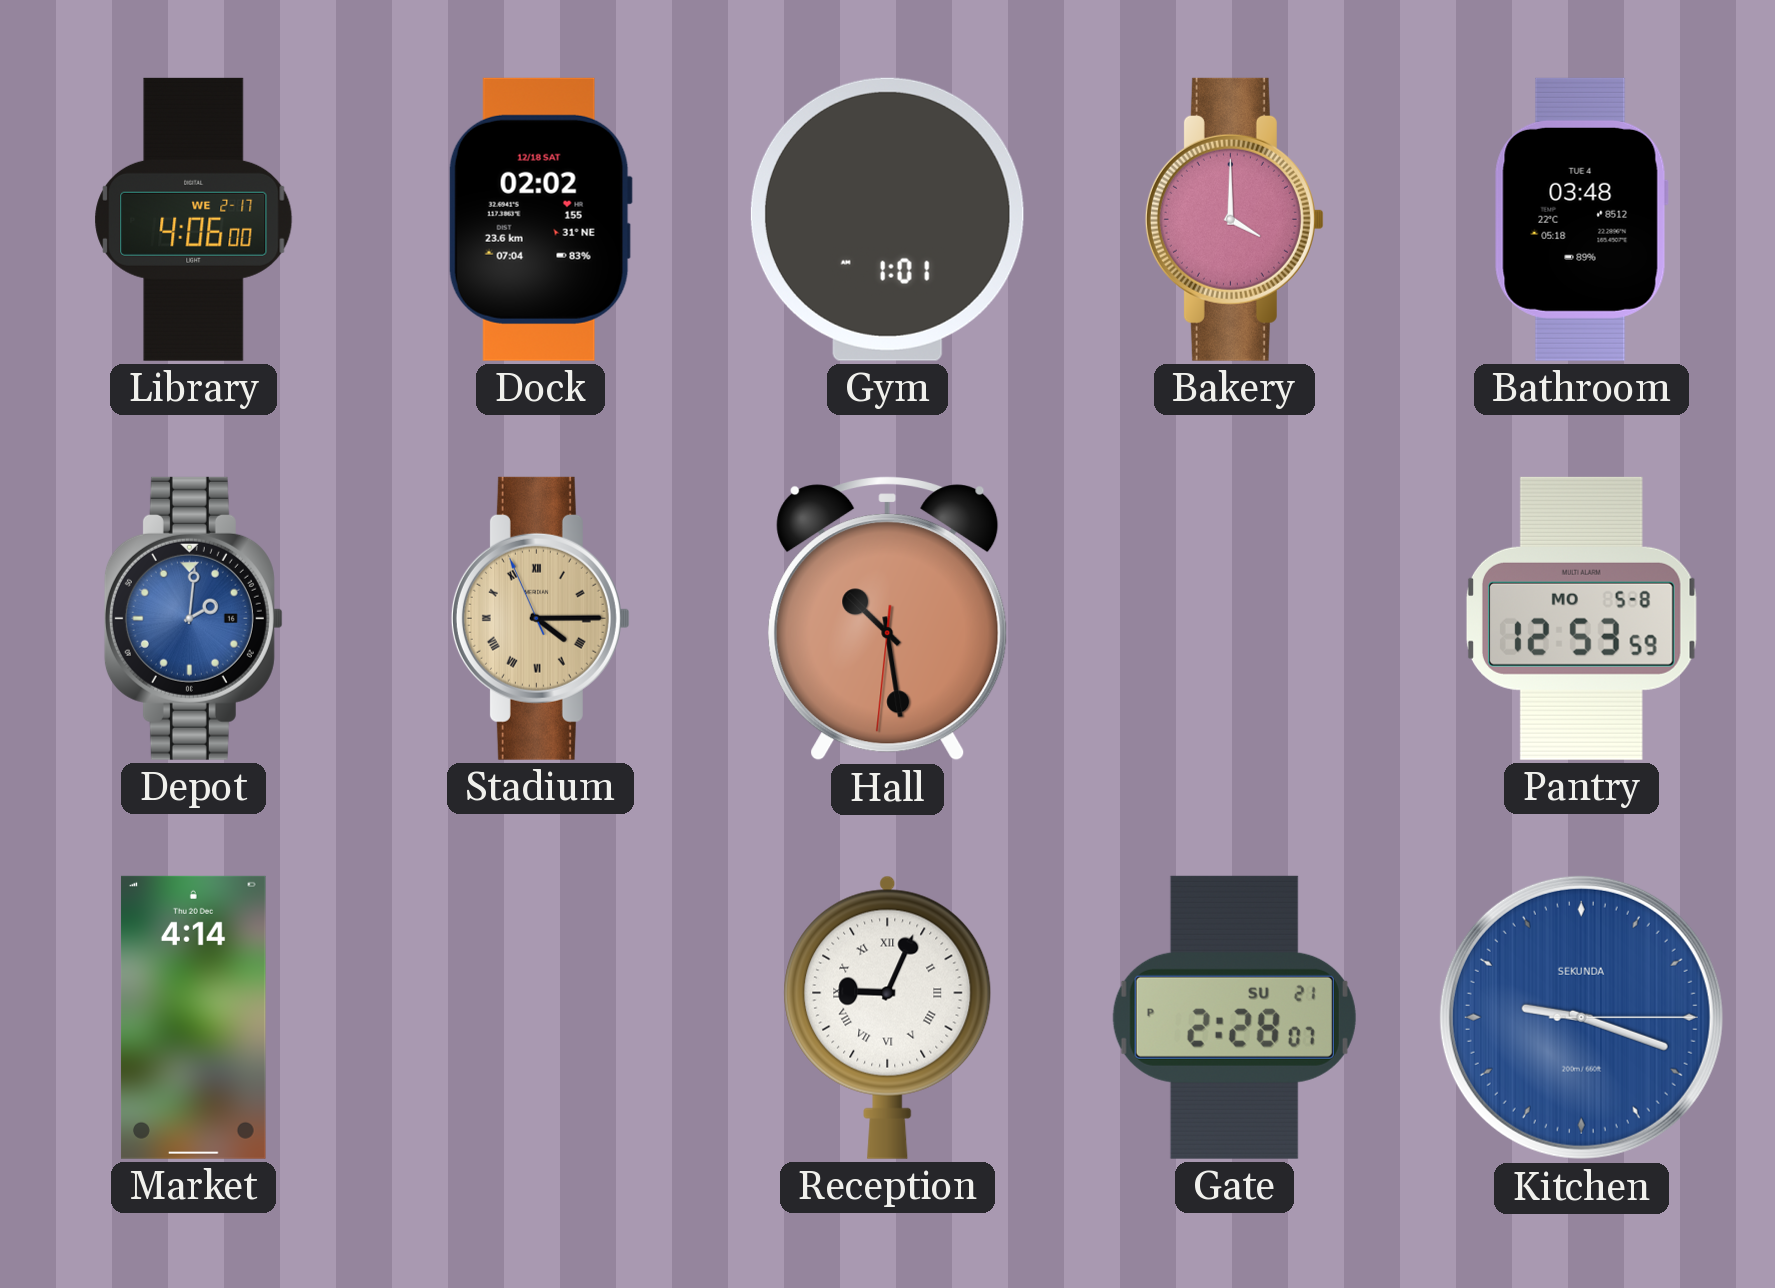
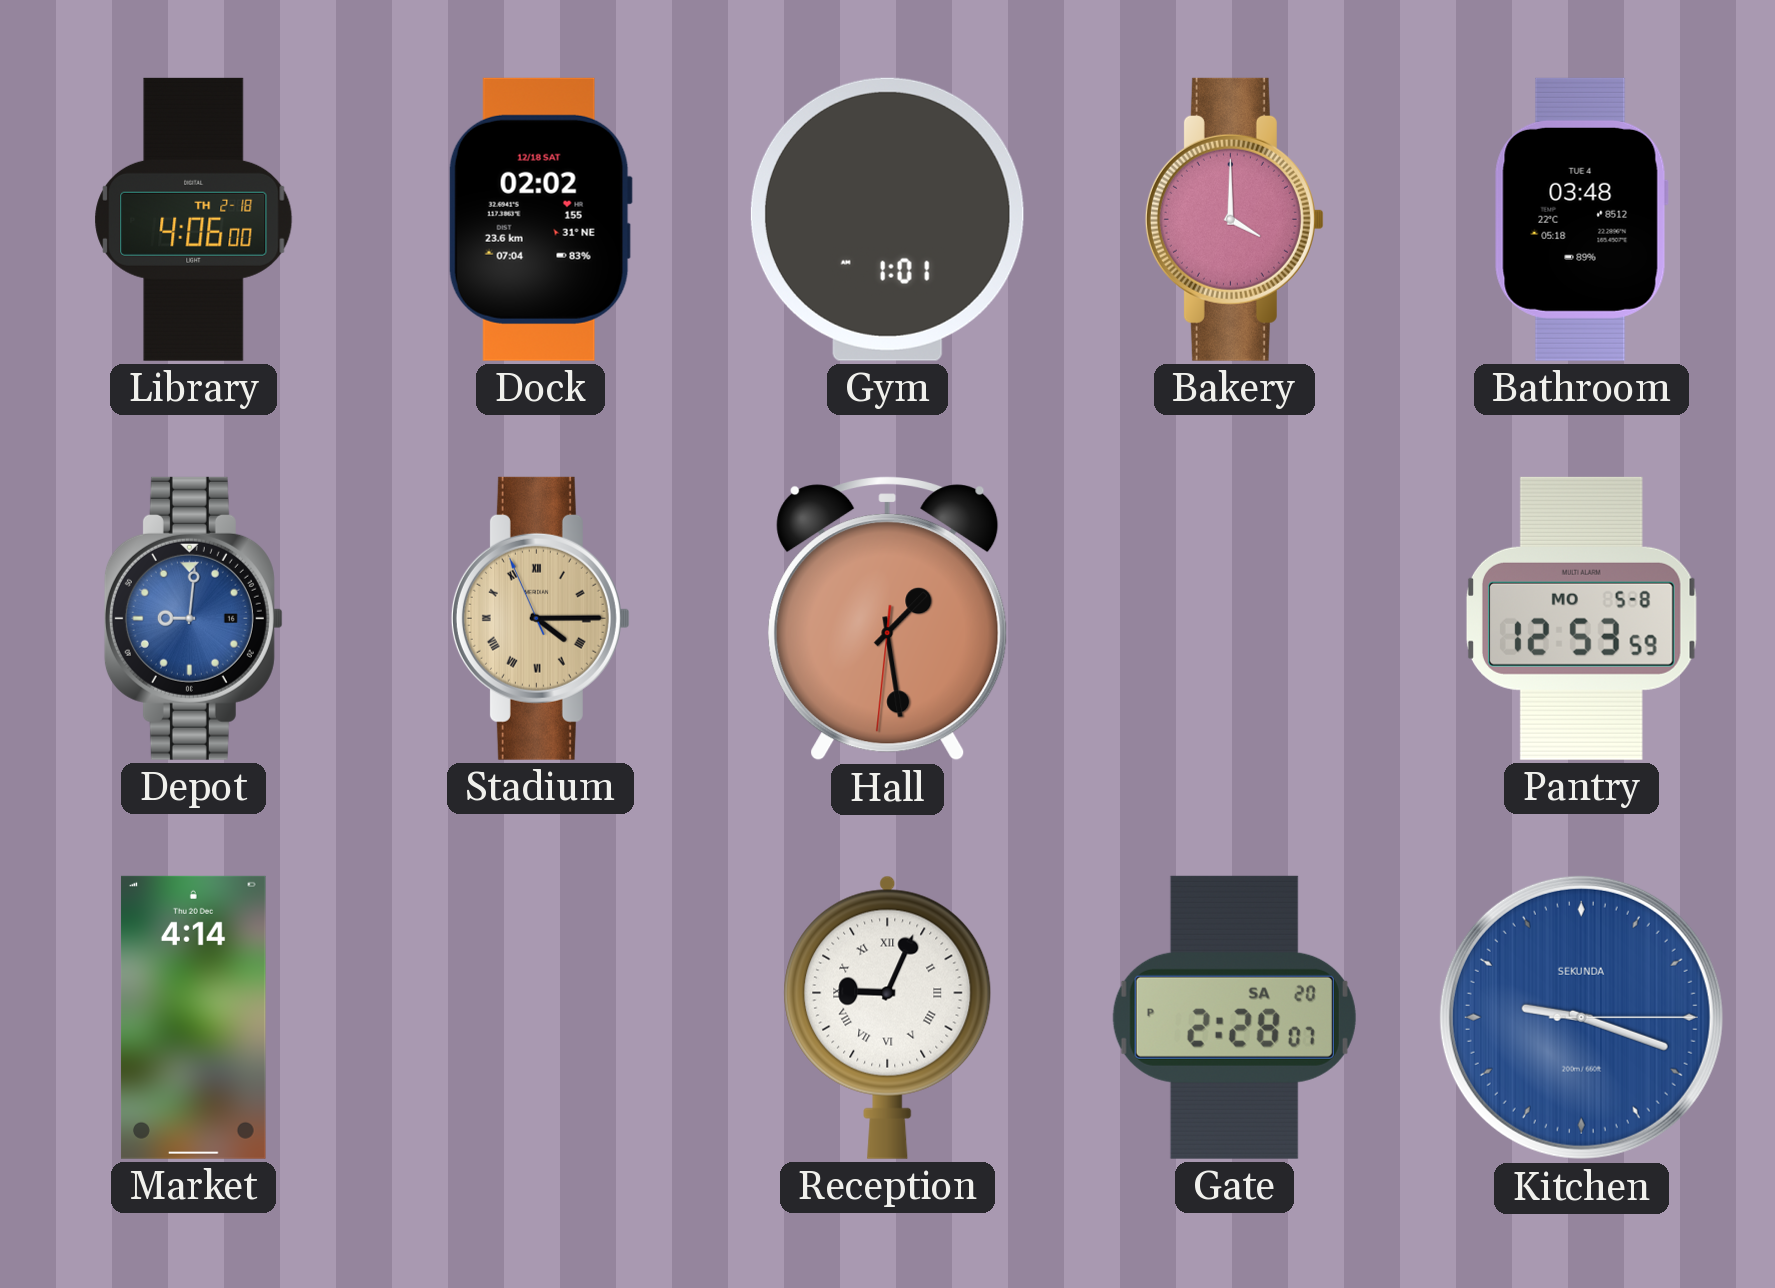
Library date: WE 2-17 -> TH 2-18 (194, 219)
Depot: 2:01 -> 9:01 (193, 618)
Hall: 10:28 -> 1:28 (888, 619)
Gate date: SU 21 -> SA 20 (1234, 1017)
